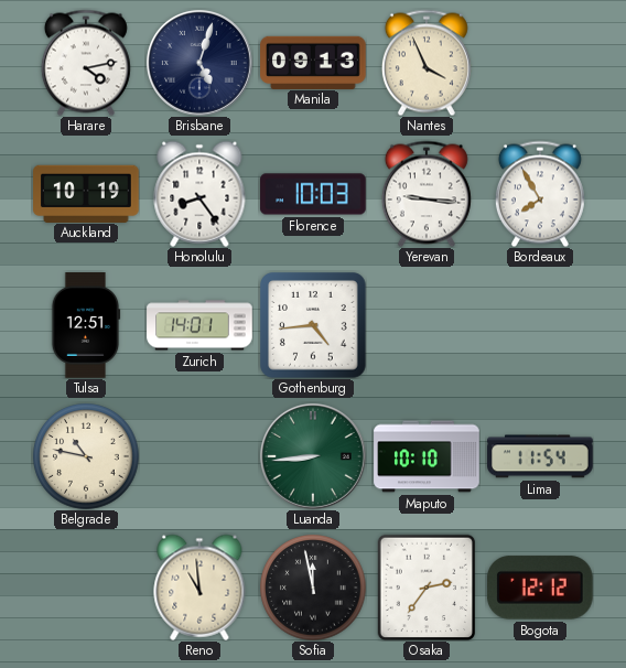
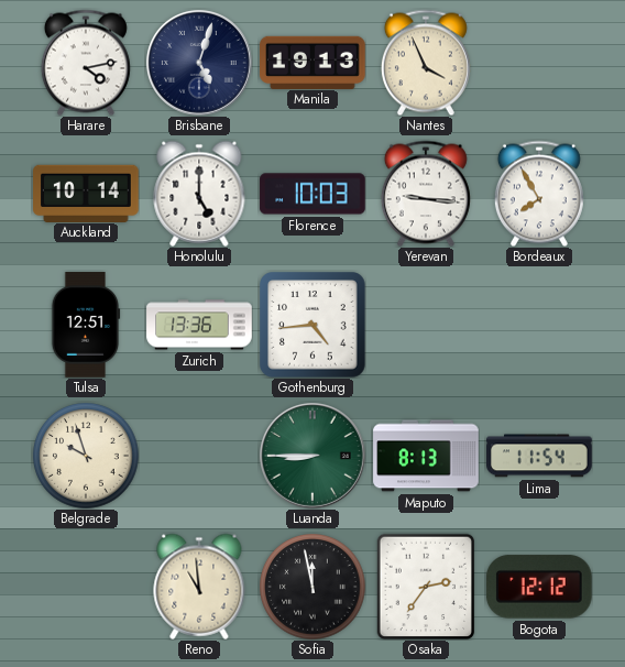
Manila: 09:13 -> 19:13 (312, 62)
Auckland: 10:19 -> 10:14 (86, 193)
Honolulu: 8:24 -> 5:00 (199, 194)
Zurich: 14:01 -> 13:36 (199, 325)
Belgrade: 10:47 -> 9:57 (86, 456)
Luanda: 8:44 -> 8:45 (312, 456)
Maputo: 10:10 -> 8:13 (426, 456)
